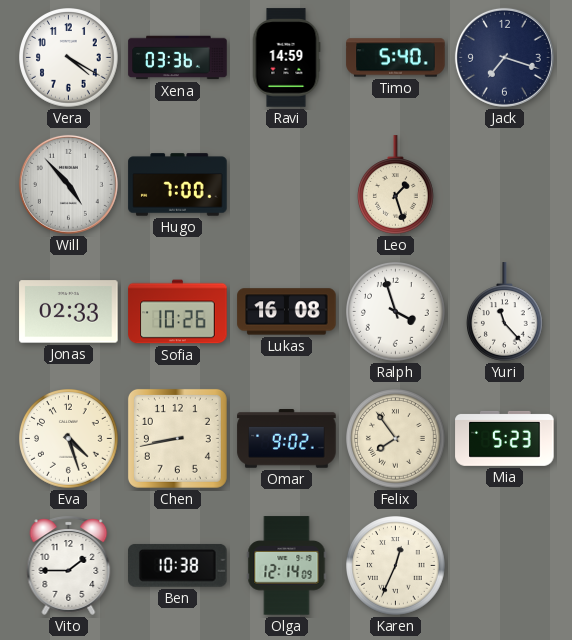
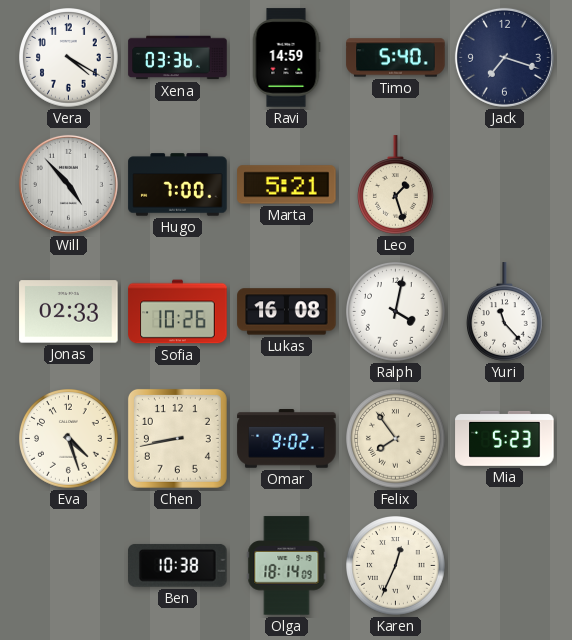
Marta: none -> 5:21 (287, 185)
Ralph: 3:57 -> 4:02 (396, 312)
Vito: 1:45 -> none (69, 565)
Olga: 12:14 -> 18:14 (287, 566)
